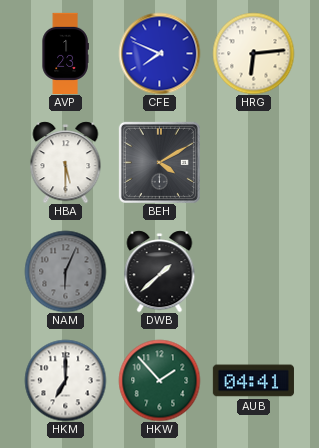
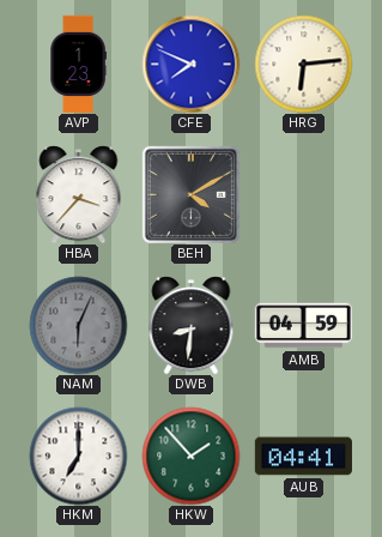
HBA: 5:30 -> 3:37 (79, 194)
DWB: 1:38 -> 8:31 (192, 325)
AMB: none -> 04:59 (303, 326)
